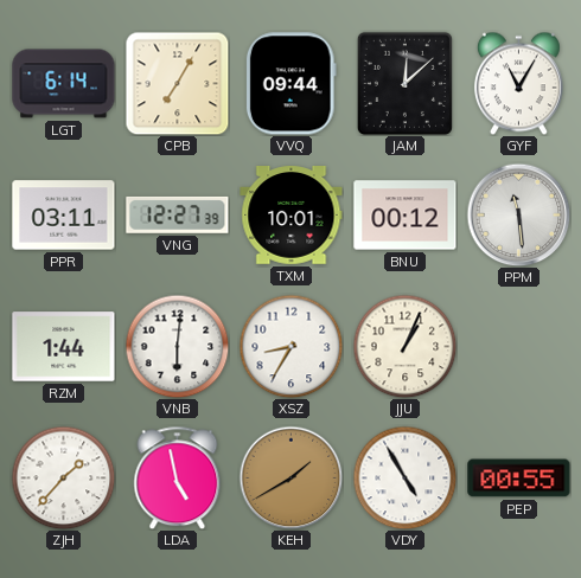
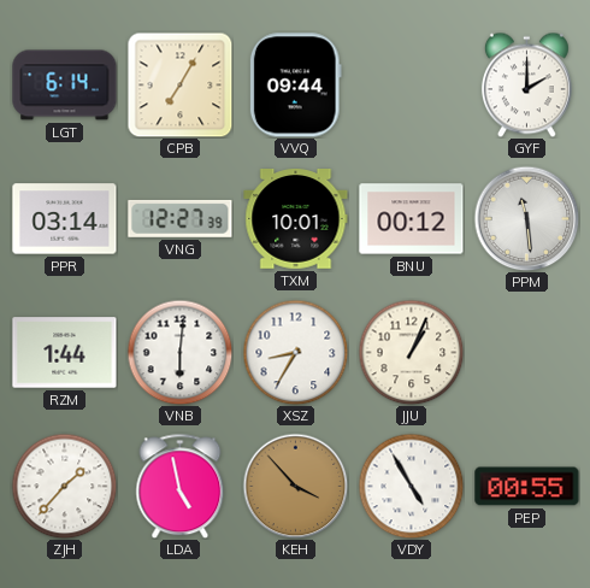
JAM: 12:08 -> none (404, 83)
GYF: 11:05 -> 2:00 (526, 84)
PPR: 03:11 -> 03:14 (65, 219)
KEH: 1:40 -> 3:53 (295, 486)
